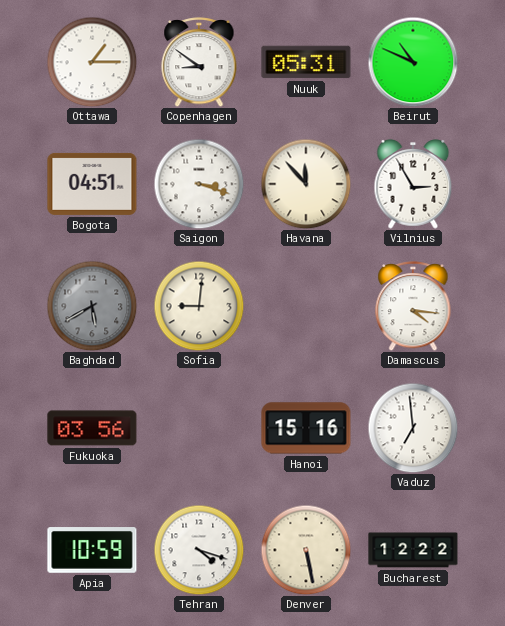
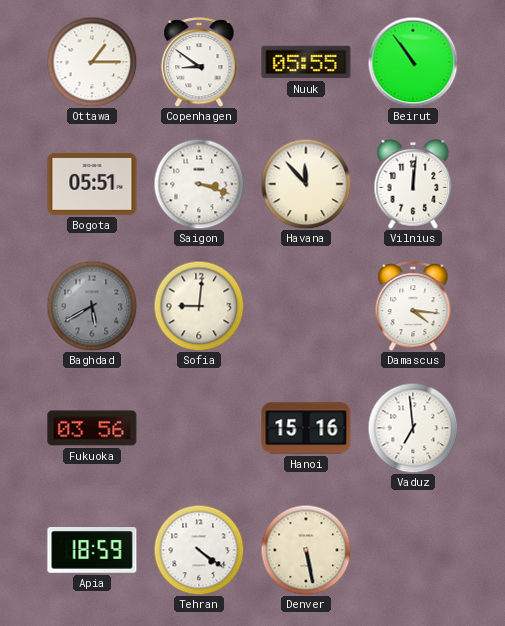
Nuuk: 05:31 -> 05:55 (306, 62)
Beirut: 10:49 -> 10:54 (413, 62)
Bogota: 04:51 -> 05:51 (92, 184)
Vilnius: 2:55 -> 12:01 (413, 185)
Apia: 10:59 -> 18:59 (92, 550)
Tehran: 4:18 -> 4:21 (199, 550)
Bucharest: 12:22 -> none (413, 550)
